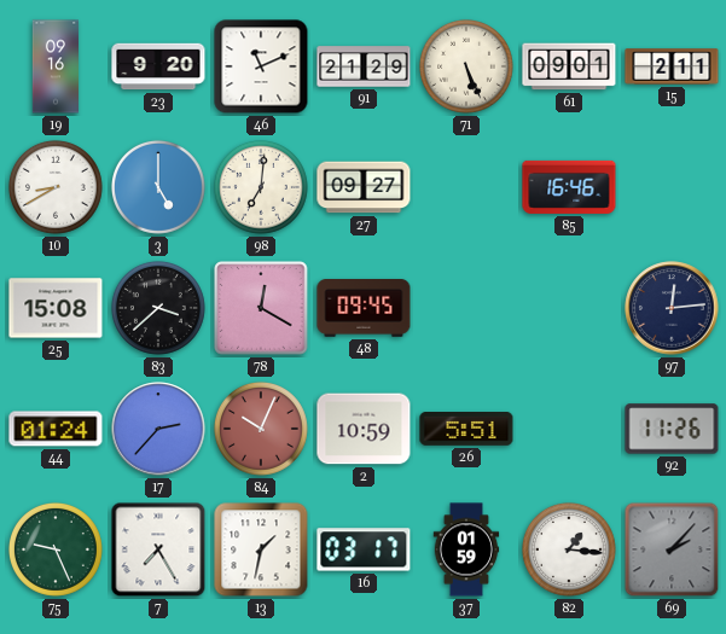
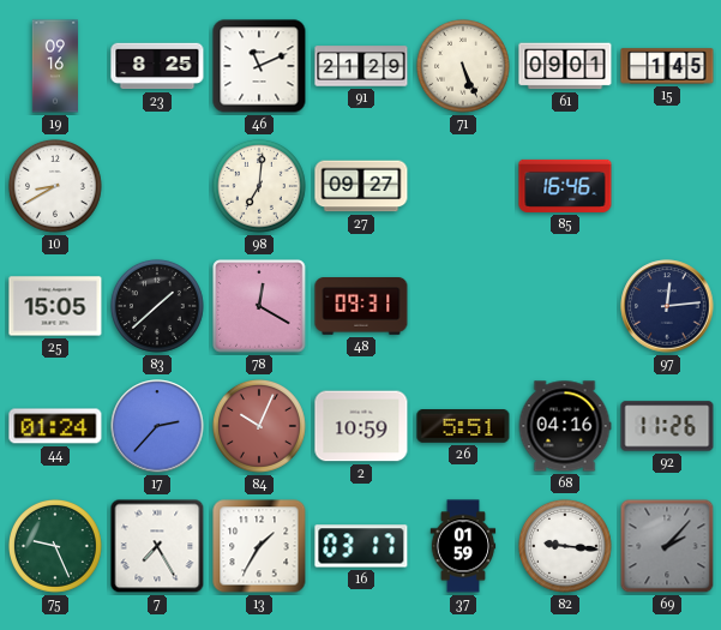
23: 9:20 -> 8:25 (157, 66)
15: 2:11 -> 1:45 (667, 66)
3: 5:00 -> none (158, 187)
25: 15:08 -> 15:05 (55, 306)
83: 3:38 -> 1:38 (157, 306)
48: 09:45 -> 09:31 (361, 307)
68: none -> 04:16 (565, 426)
13: 1:32 -> 1:35 (259, 546)
82: 1:16 -> 9:16 (565, 546)
